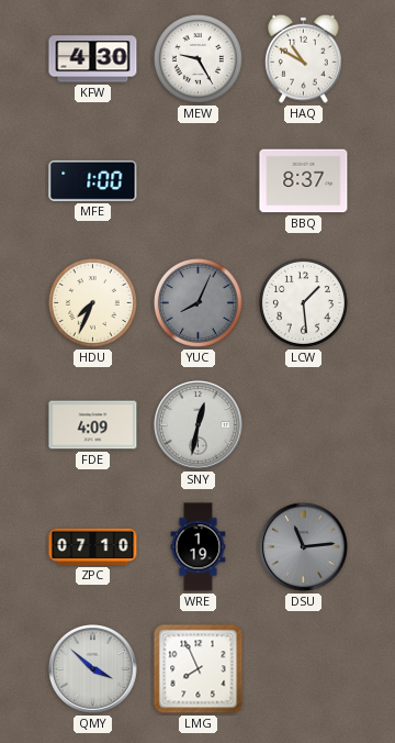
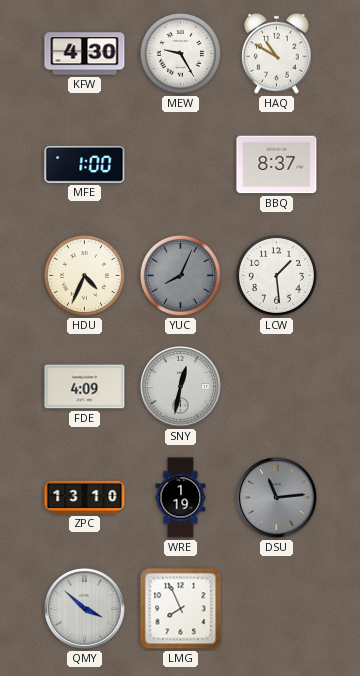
HDU: 7:34 -> 4:34 (84, 275)
ZPC: 07:10 -> 13:10 (85, 497)
